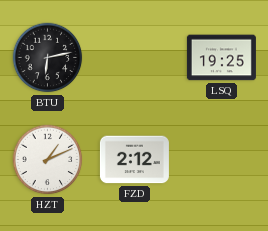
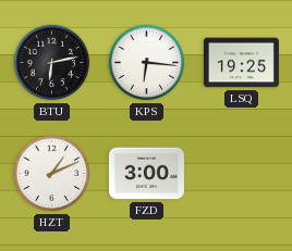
KPS: none -> 6:16 (147, 63)
FZD: 2:12 -> 3:00 (146, 174)
